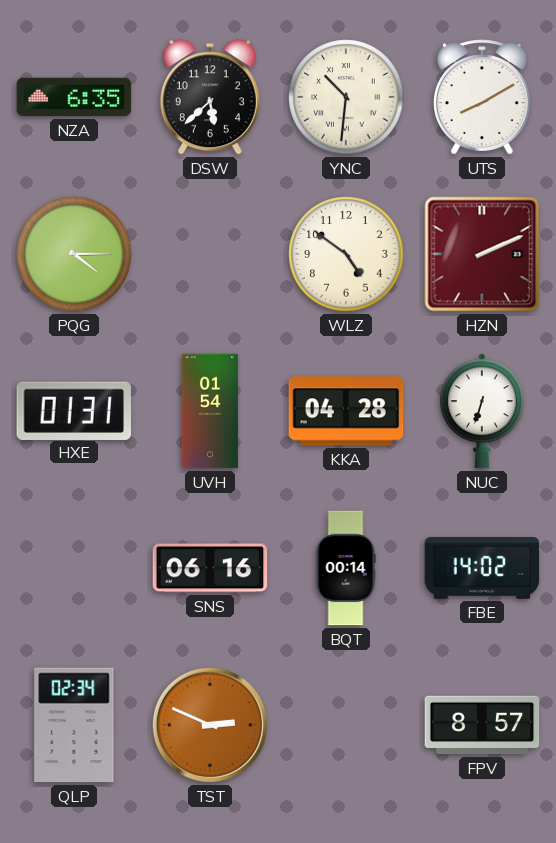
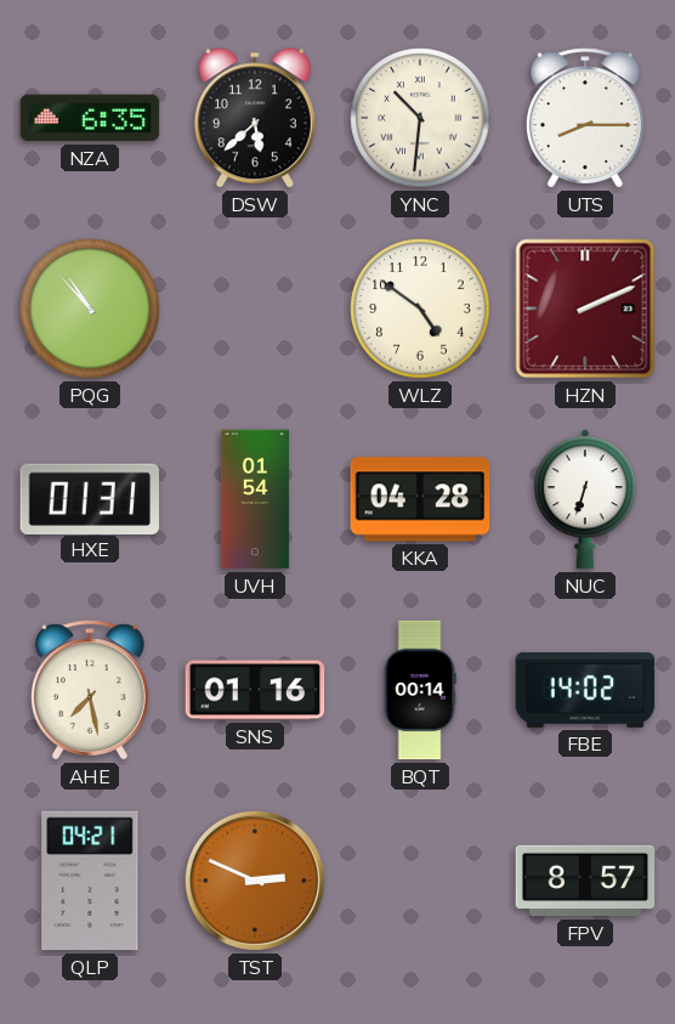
UTS: 8:10 -> 8:15 (585, 118)
PQG: 4:15 -> 10:53 (90, 309)
AHE: none -> 7:28 (90, 690)
SNS: 06:16 -> 01:16 (255, 690)
QLP: 02:34 -> 04:21 (90, 881)
